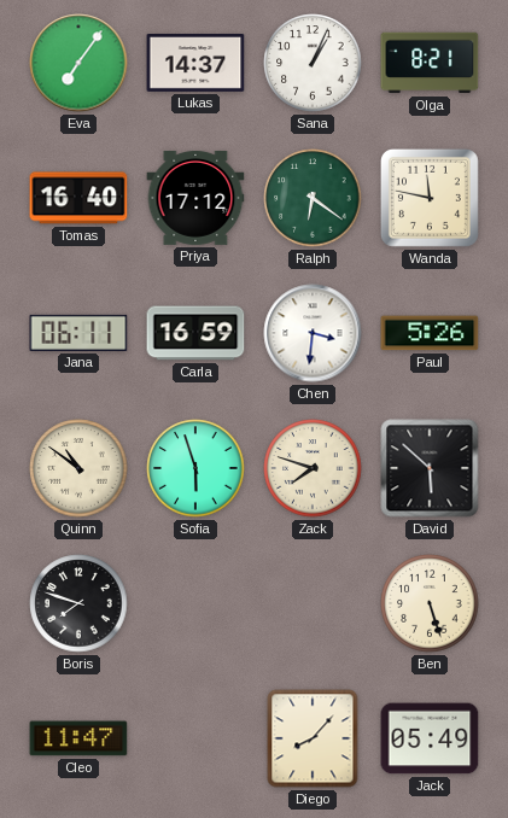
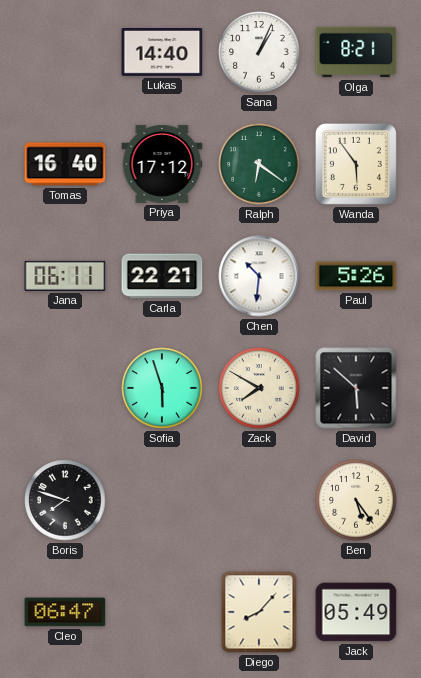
Eva: 7:06 -> none (78, 63)
Lukas: 14:37 -> 14:40 (162, 53)
Wanda: 11:47 -> 5:54 (356, 164)
Carla: 16:59 -> 22:21 (162, 276)
Chen: 3:31 -> 10:31 (259, 276)
Quinn: 10:51 -> none (78, 468)
Zack: 7:48 -> 7:50 (259, 388)
Ben: 5:27 -> 5:24 (356, 500)
Cleo: 11:47 -> 06:47 (65, 612)
